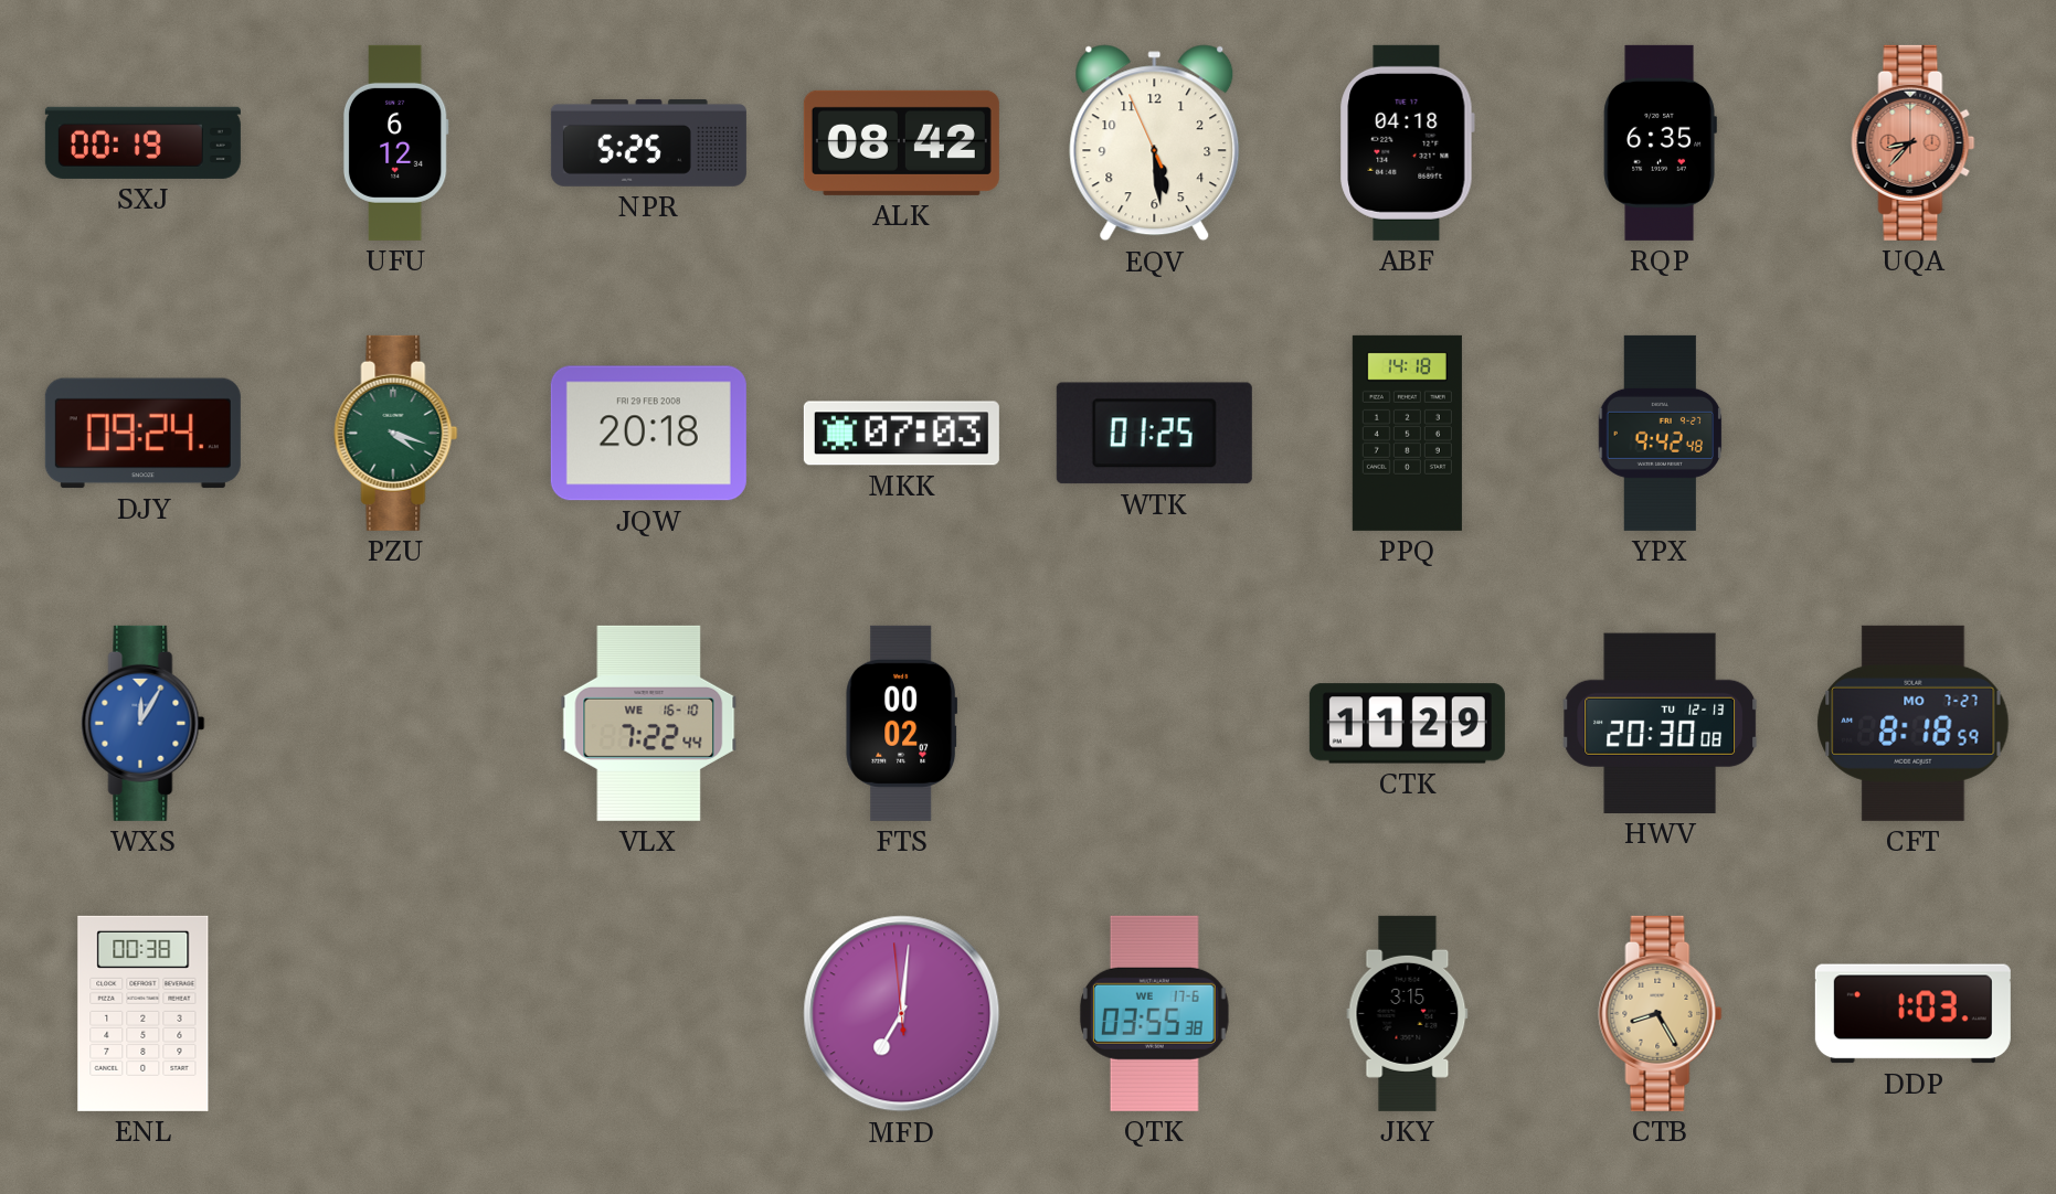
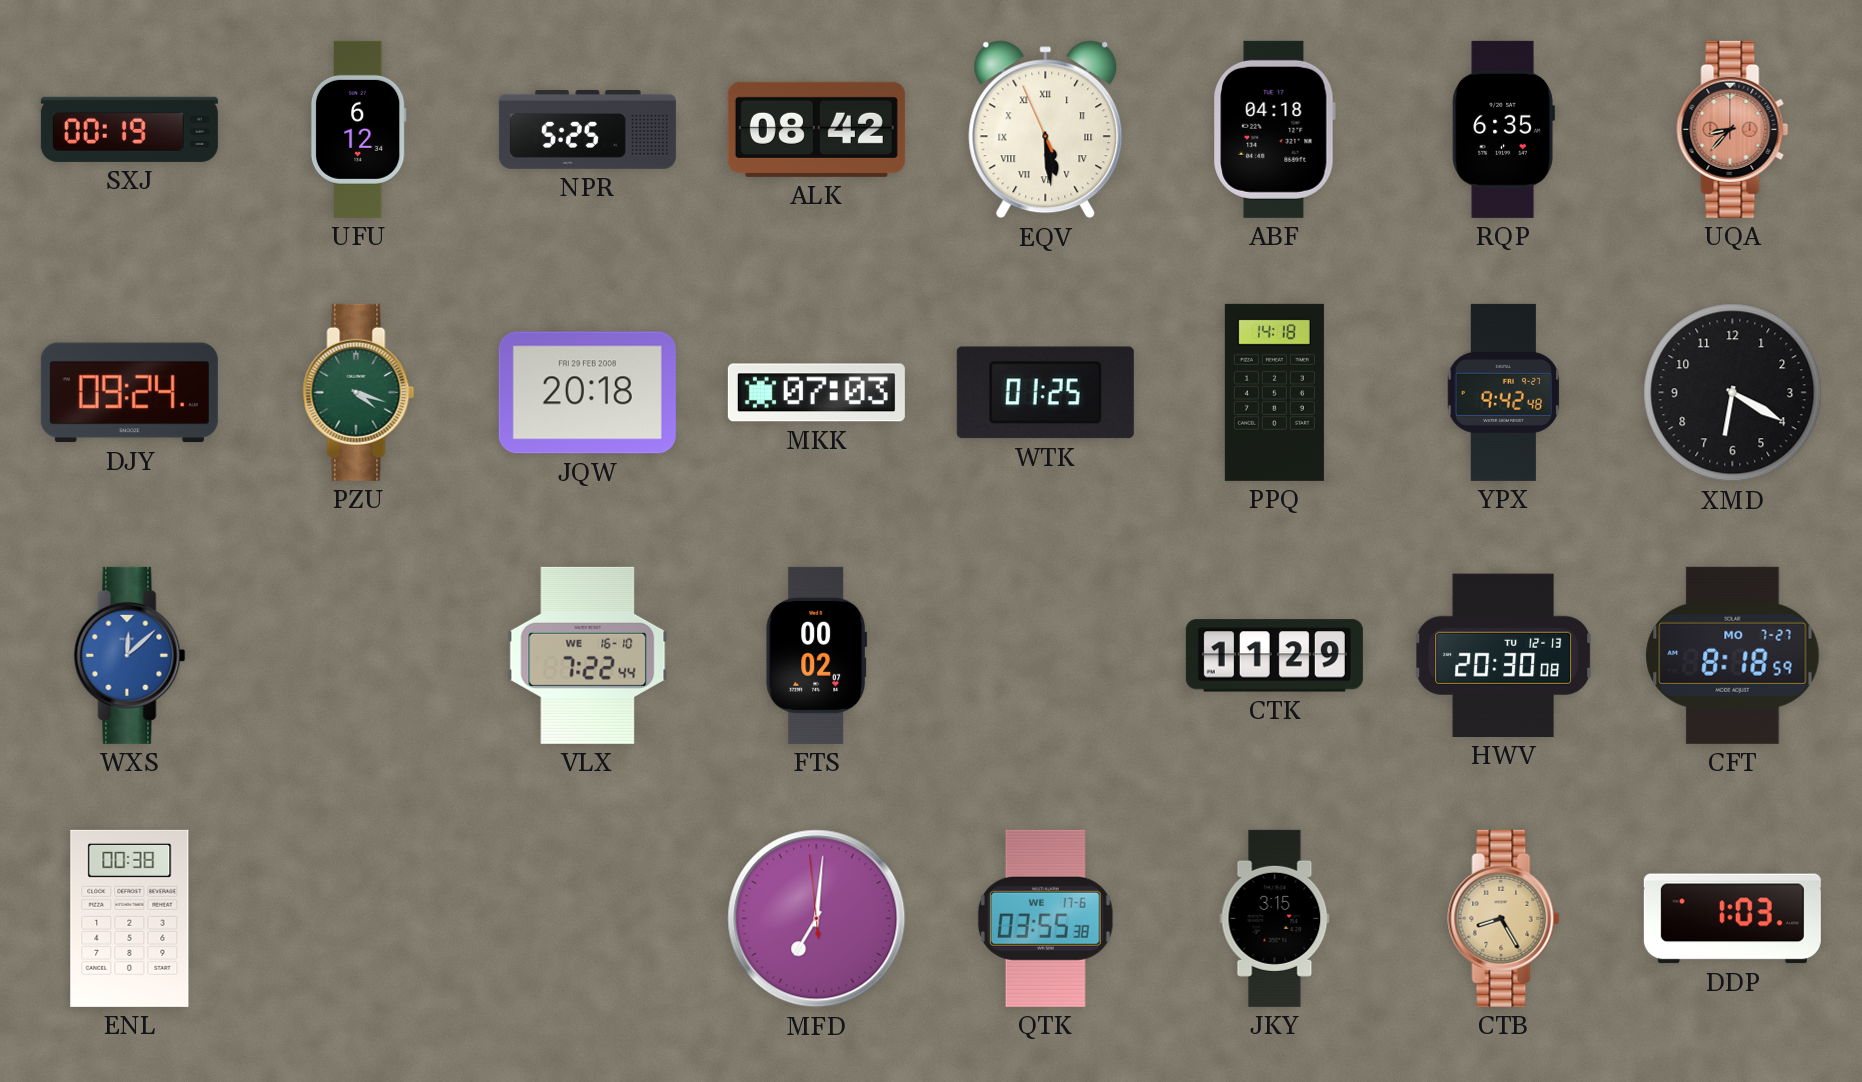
EQV numerals: Arabic -> Roman (1046, 130)
XMD: none -> 6:20 (1733, 393)
WXS: 12:05 -> 12:08 (130, 655)
